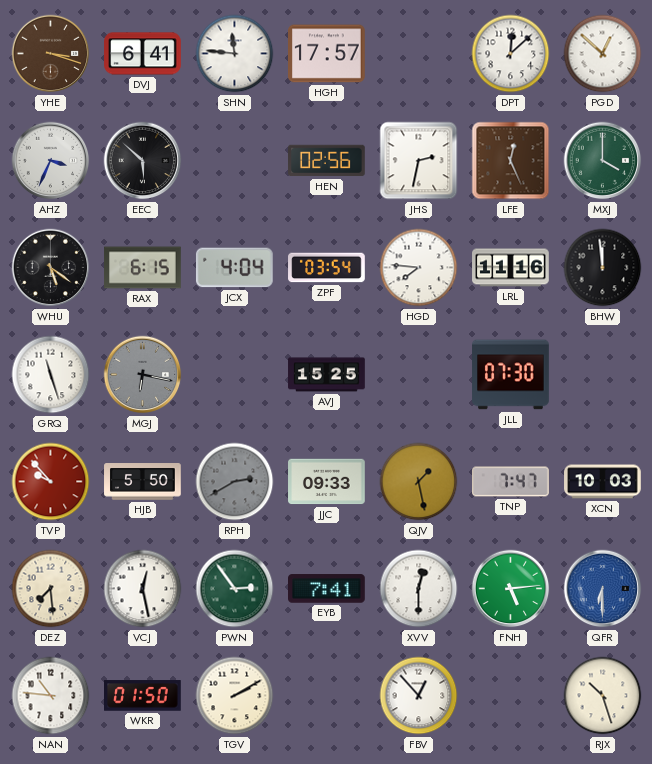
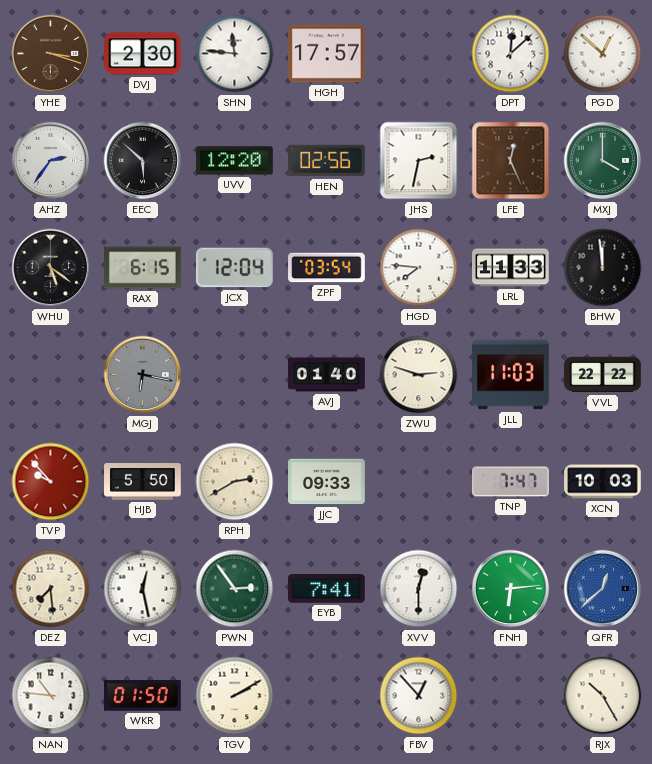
DVJ: 6:41 -> 2:30 (143, 54)
AHZ: 3:34 -> 2:36 (51, 161)
UVV: none -> 12:20 (235, 161)
JCX: 4:04 -> 12:04 (234, 268)
LRL: 11:16 -> 11:33 (511, 268)
GRQ: 11:27 -> none (51, 375)
AVJ: 15:25 -> 01:40 (327, 375)
ZWU: none -> 2:48 (419, 375)
JLL: 07:30 -> 11:03 (511, 375)
VVL: none -> 22:22 (603, 375)
RPH dial: grey -> cream (235, 482)
QJV: 1:28 -> none (419, 482)
FNH: 5:14 -> 6:14 (511, 589)
QFR: 6:30 -> 12:38 (603, 589)
RJX: 10:27 -> 10:25 (603, 696)
